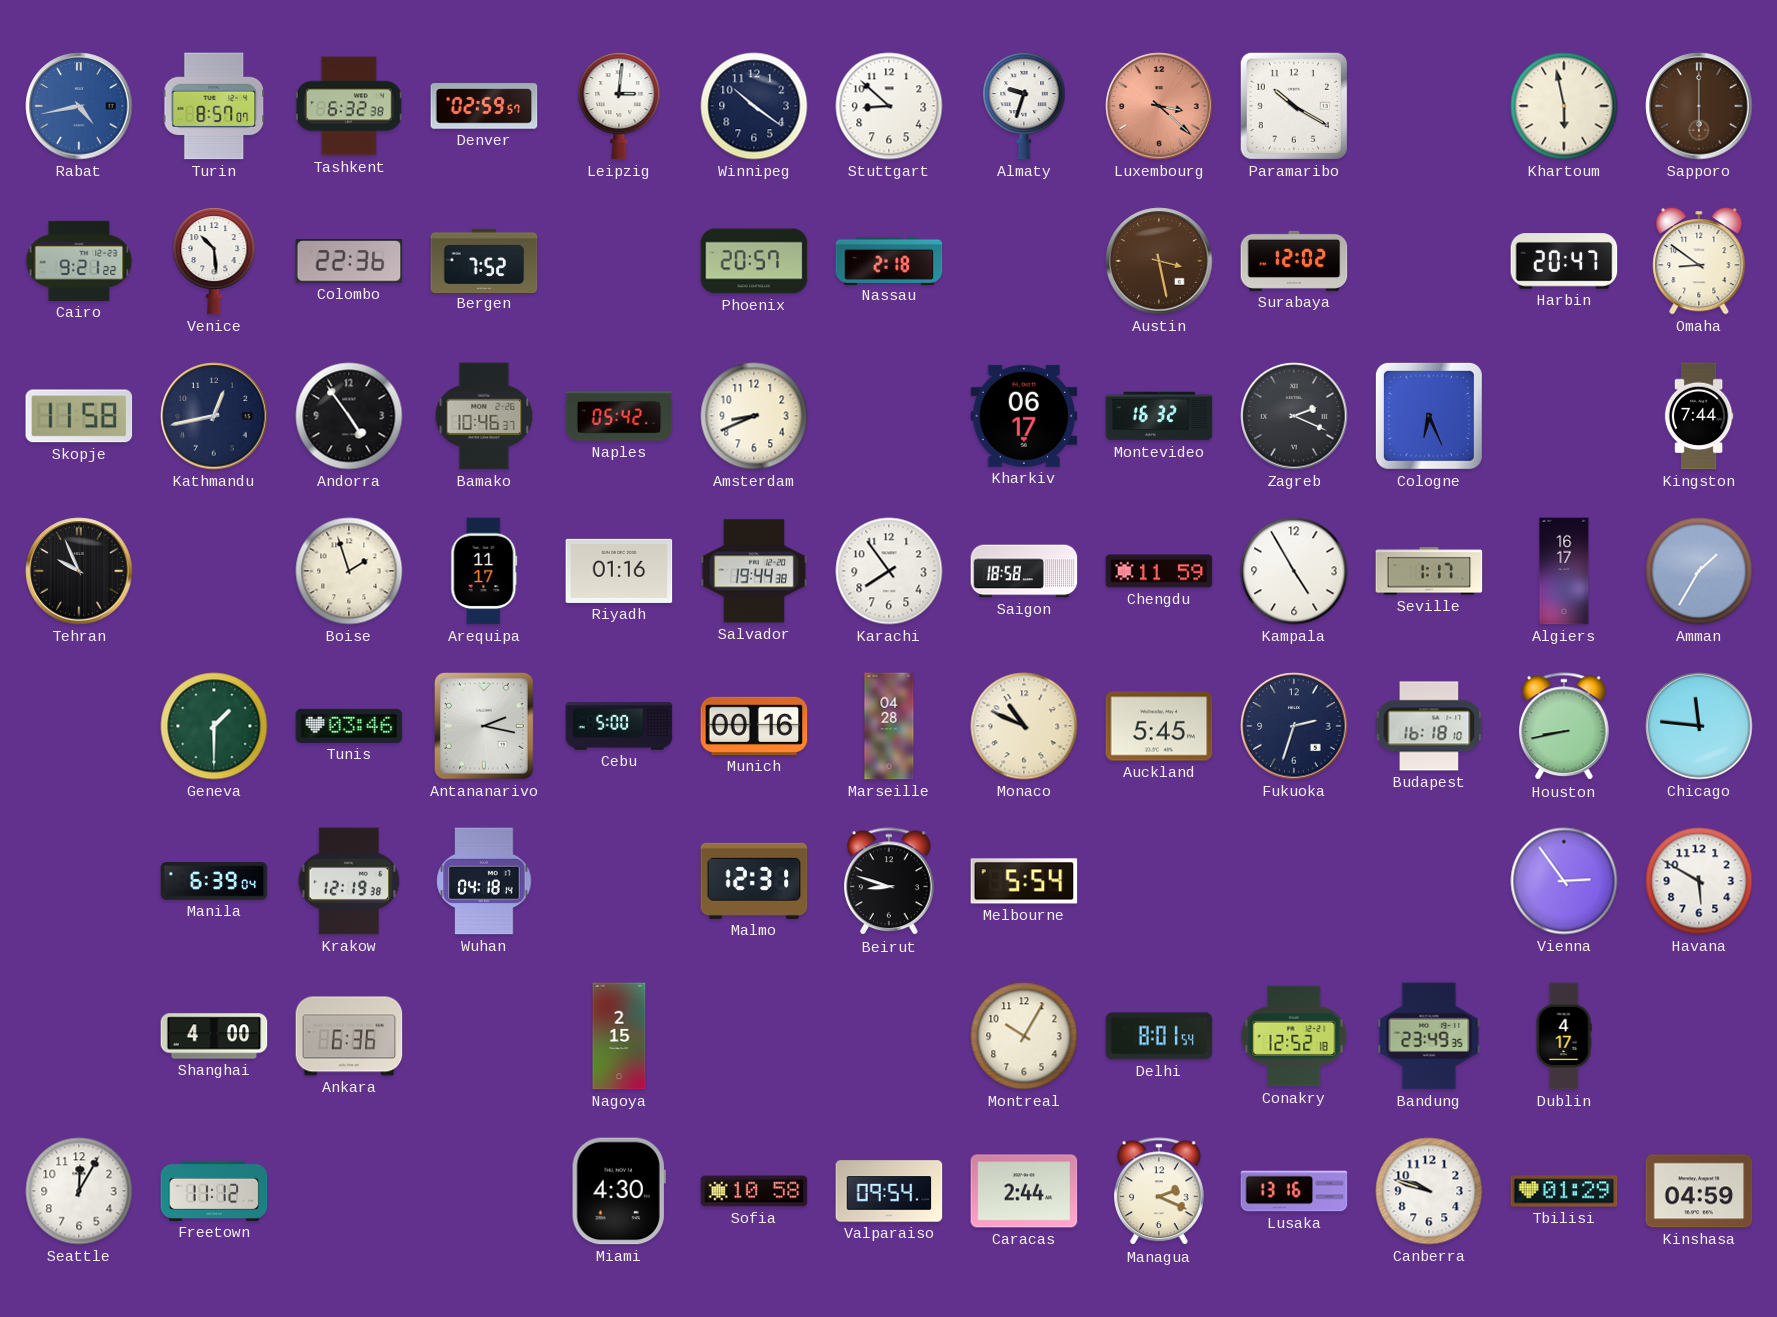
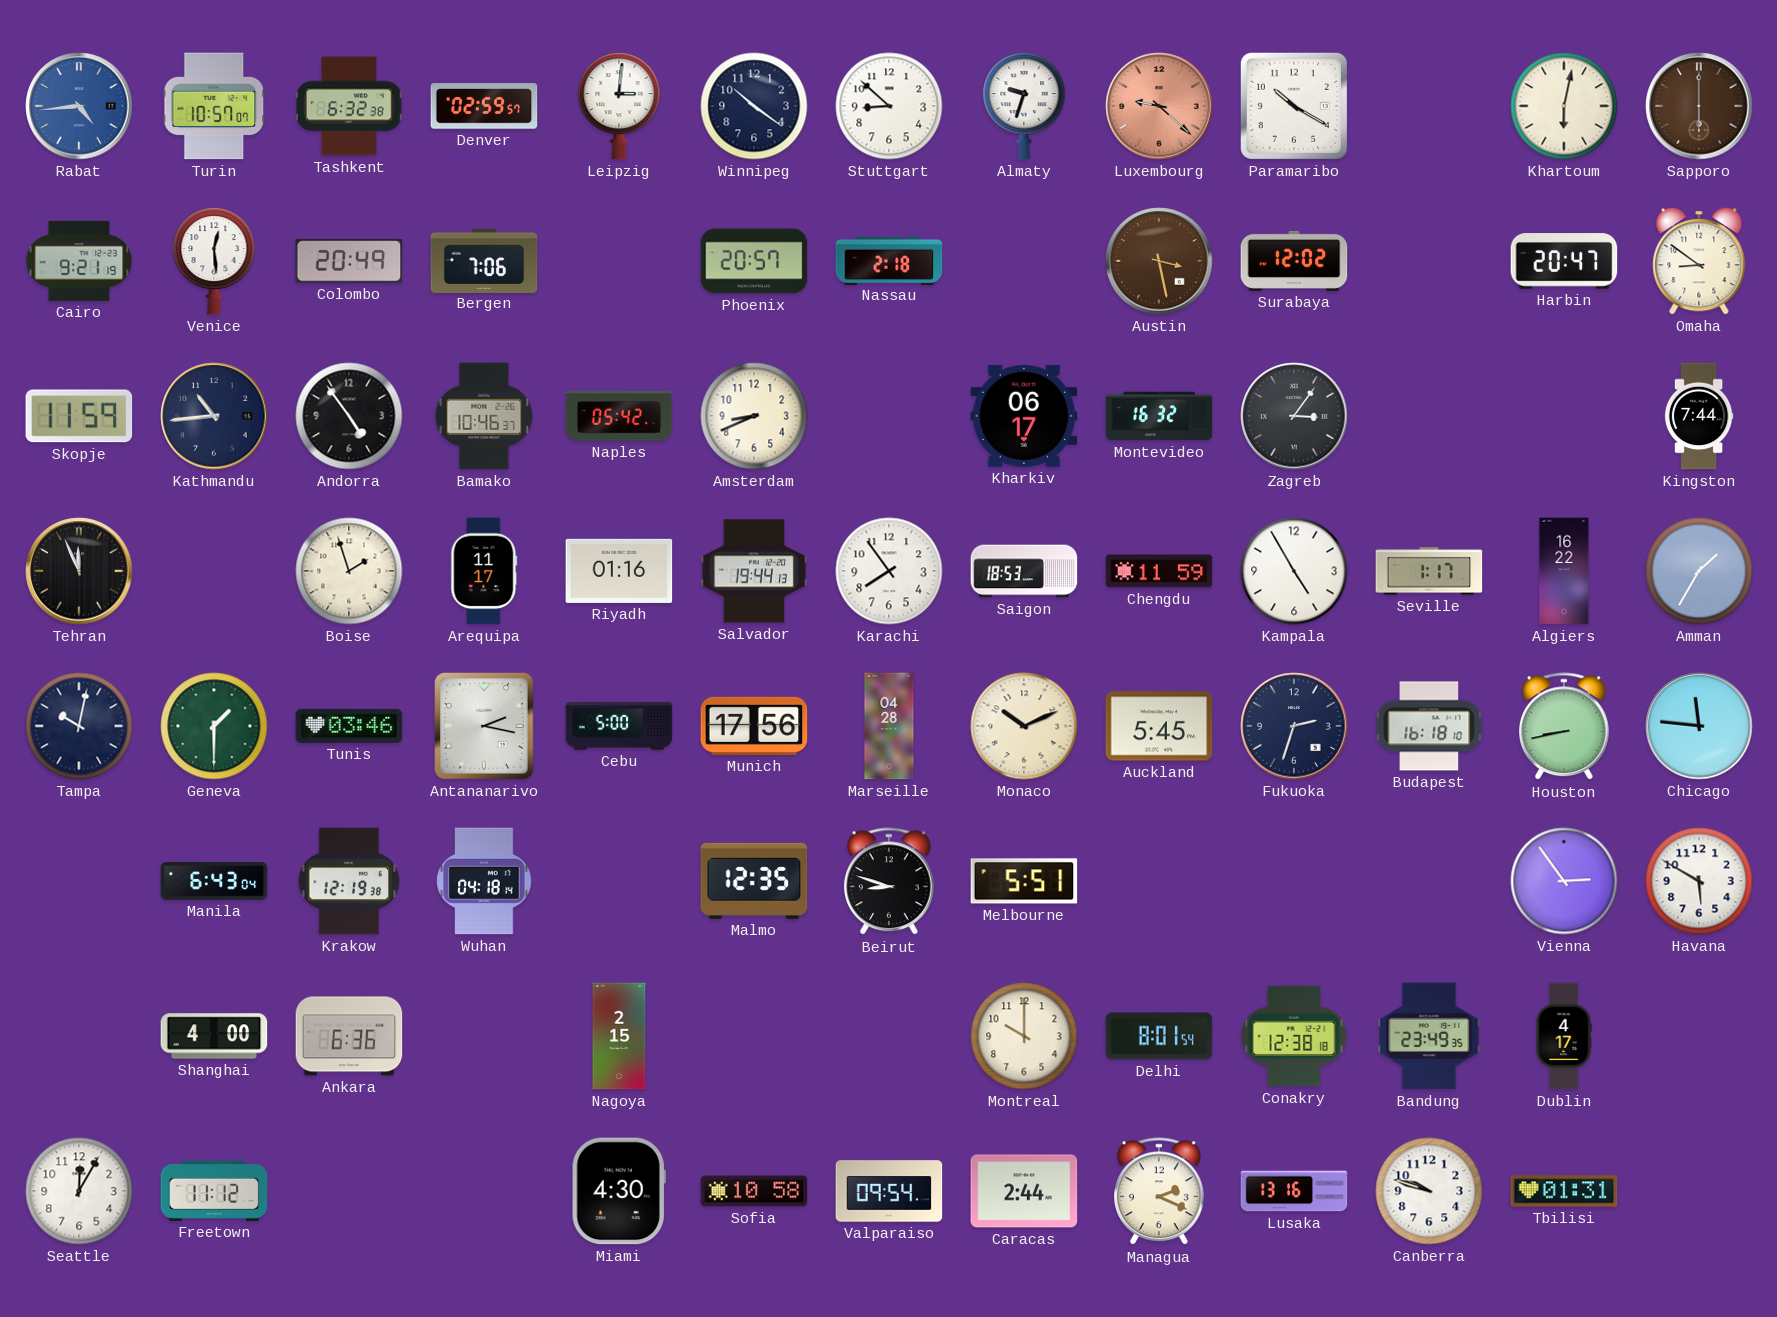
Rabat: 4:43 -> 4:44 (79, 106)
Turin: 8:57 -> 10:57 (214, 106)
Luxembourg: 3:22 -> 9:22 (1159, 106)
Khartoum: 5:58 -> 6:02 (1564, 106)
Cairo: 9:21:22 -> 9:21:19 (79, 261)
Venice: 10:29 -> 12:29 (214, 261)
Colombo: 22:36 -> 20:49 (349, 261)
Bergen: 7:52 -> 7:06 (484, 260)
Skopje: 11:58 -> 11:59 (79, 416)
Kathmandu: 12:43 -> 10:44 (214, 416)
Zagreb: 2:19 -> 3:06 (1294, 416)
Cologne: 6:26 -> none (1429, 416)
Tehran: 9:56 -> 11:56 (79, 571)
Salvador: 19:44:38 -> 19:44:13 (754, 571)
Saigon: 18:58 -> 18:53 (1024, 571)
Algiers: 16:17 -> 16:22 (1564, 571)
Tampa: none -> 10:02 (79, 726)
Munich: 00:16 -> 17:56 (754, 726)
Monaco: 10:49 -> 10:11 (1024, 726)
Manila: 6:39 -> 6:43 (214, 881)
Malmo: 12:31 -> 12:35 (754, 881)
Melbourne: 5:54 -> 5:51 (1024, 881)
Montreal: 10:05 -> 10:00 (1024, 1036)
Conakry: 12:52 -> 12:38 (1294, 1036)
Tbilisi: 01:29 -> 01:31 (1564, 1191)
Kinshasa: 04:59 -> none (1699, 1191)
